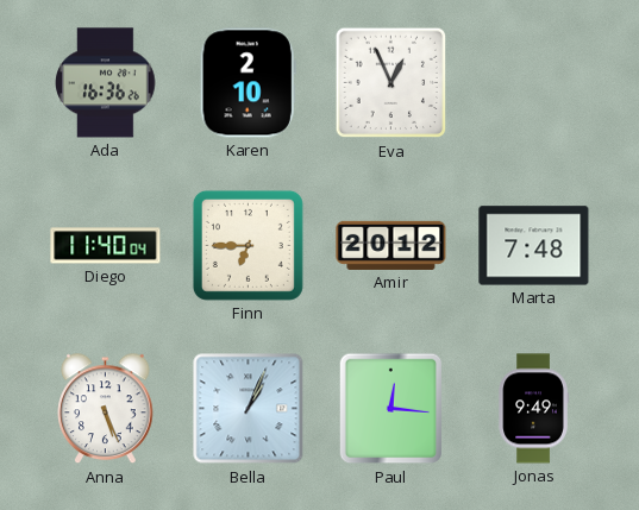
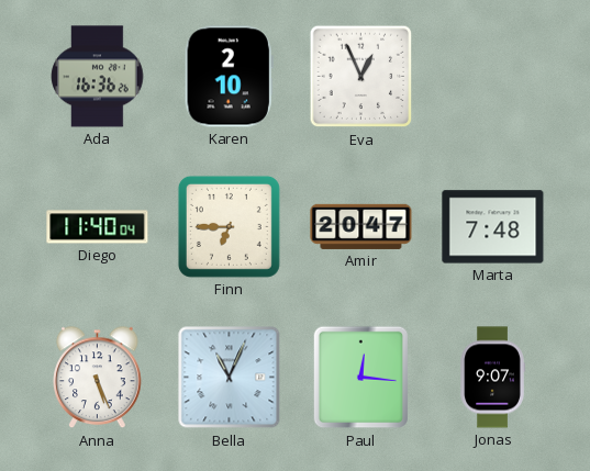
Amir: 20:12 -> 20:47 (361, 226)
Bella: 1:04 -> 11:04 (230, 378)
Jonas: 9:49 -> 9:07 (492, 378)
